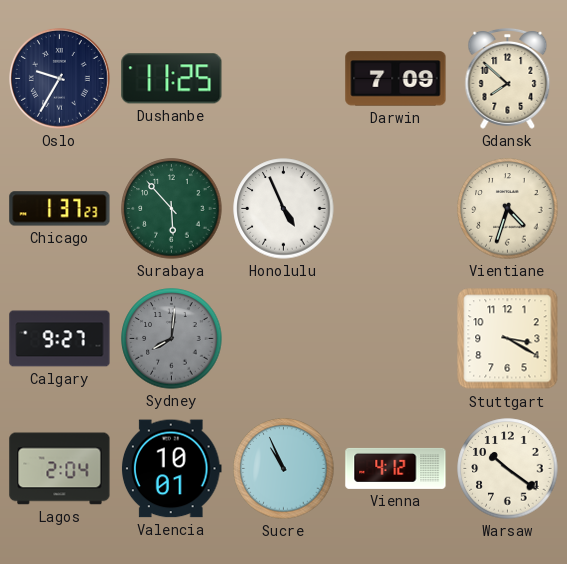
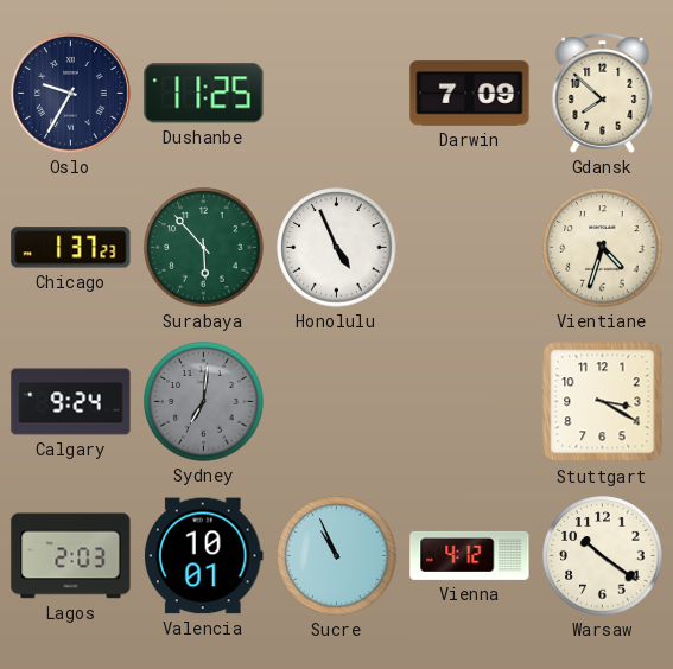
Calgary: 9:27 -> 9:24 (71, 402)
Sydney: 8:01 -> 7:01 (204, 402)
Lagos: 2:04 -> 2:03 (71, 556)
